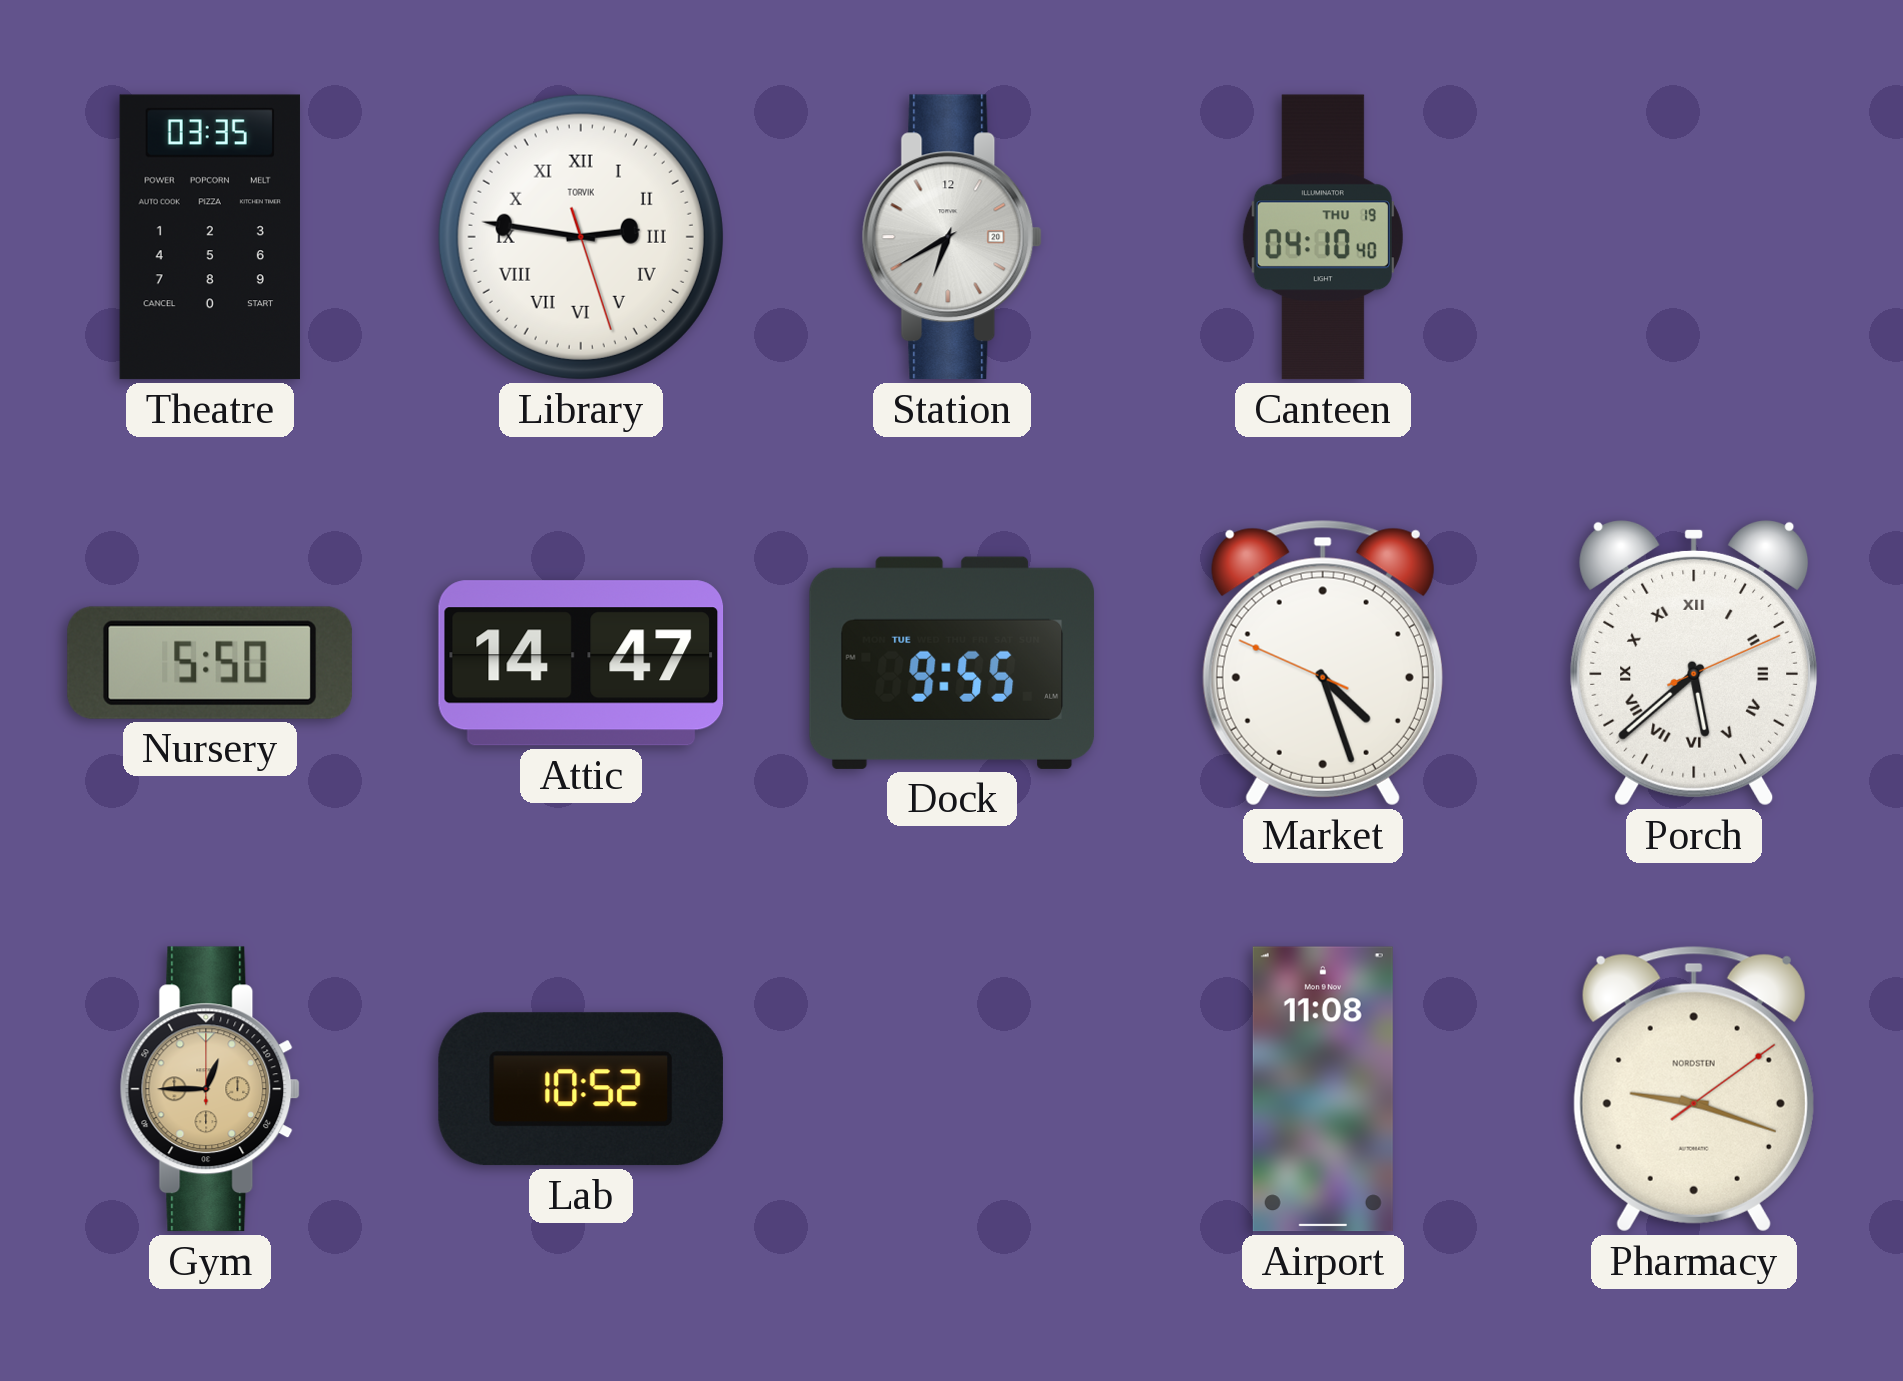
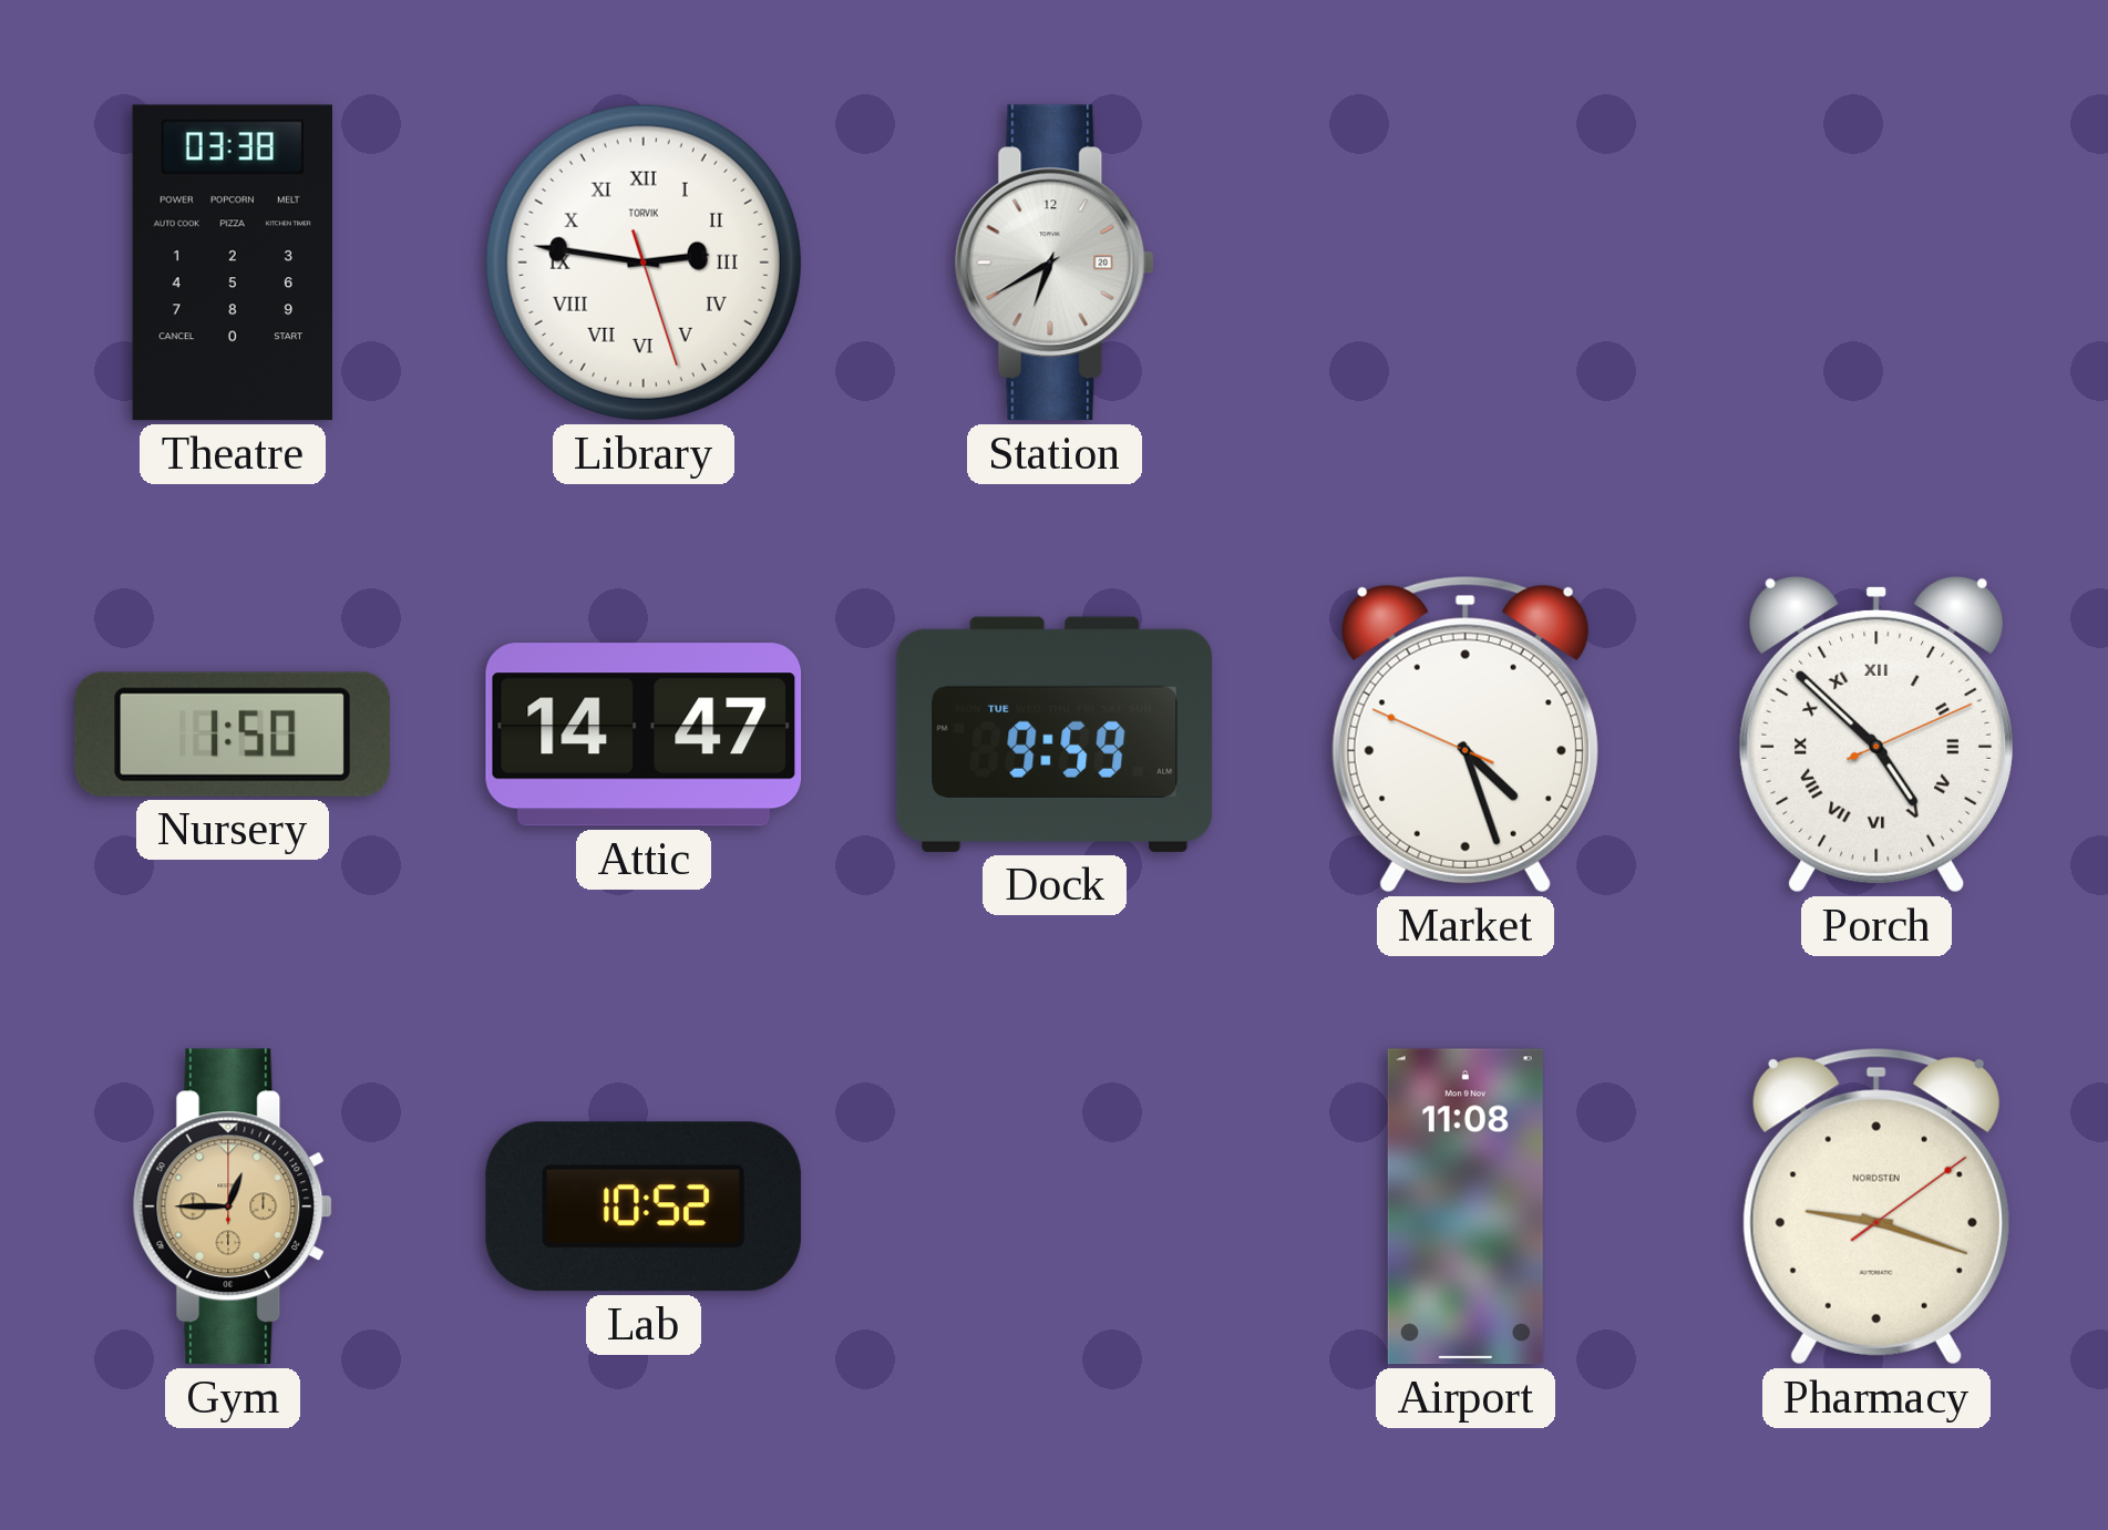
Theatre: 03:35 -> 03:38 (233, 263)
Canteen: 04:10 -> none (1323, 237)
Nursery: 5:50 -> 1:50 (233, 735)
Dock: 9:55 -> 9:59 (1055, 735)
Porch: 5:38 -> 4:52 (1876, 735)
